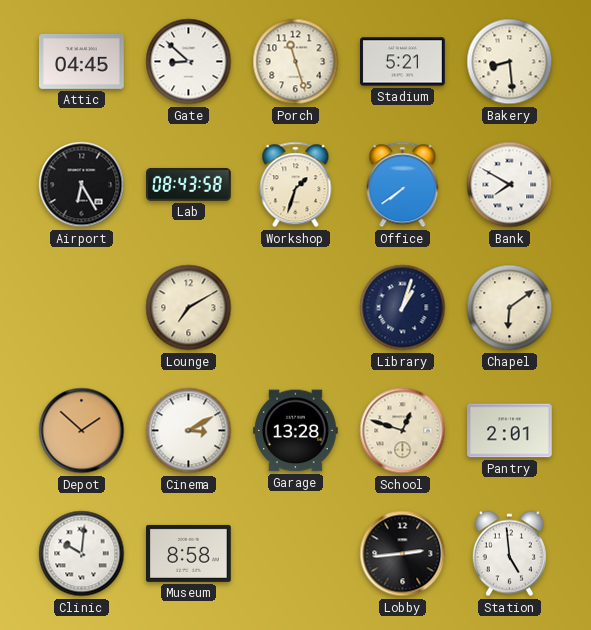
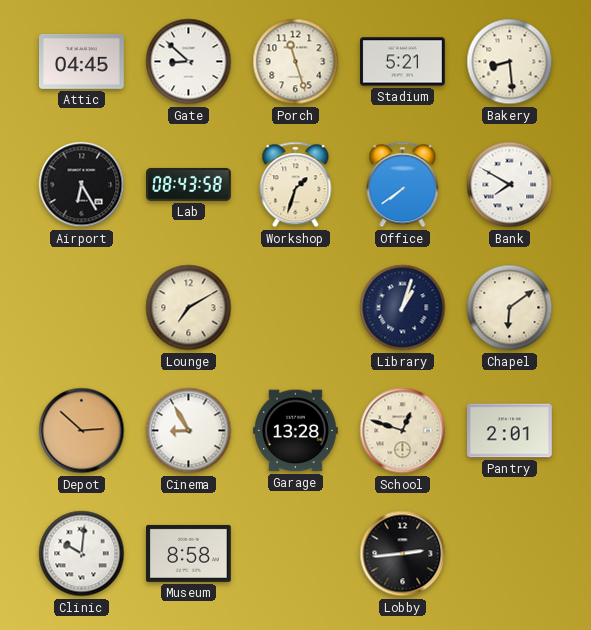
Depot: 1:52 -> 2:52 (82, 431)
Cinema: 3:10 -> 8:55 (189, 431)
Station: 4:59 -> none (509, 554)
